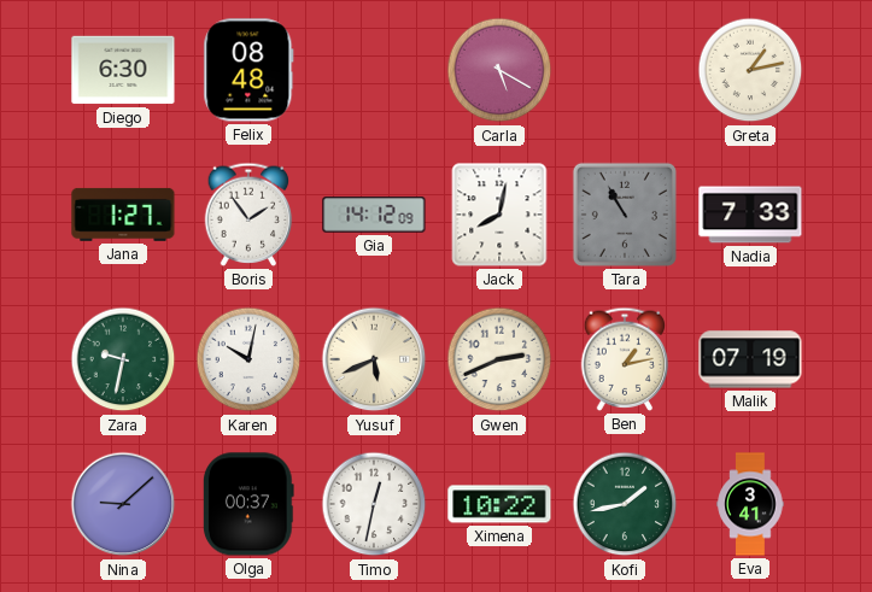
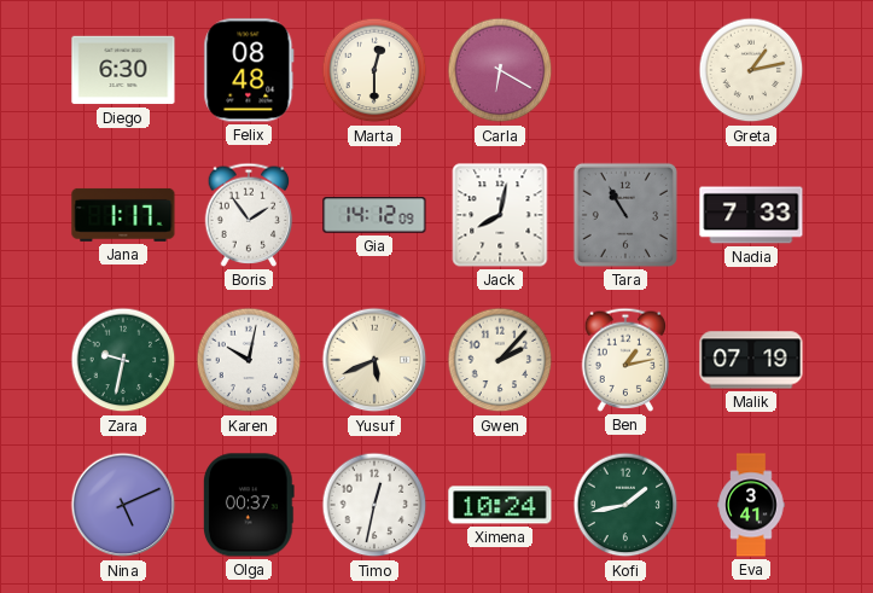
Marta: none -> 12:30 (374, 70)
Carla: 5:20 -> 6:20 (500, 70)
Jana: 1:27 -> 1:17 (123, 215)
Gwen: 2:41 -> 2:07 (500, 360)
Nina: 9:08 -> 5:11 (123, 505)
Ximena: 10:22 -> 10:24 (500, 505)
